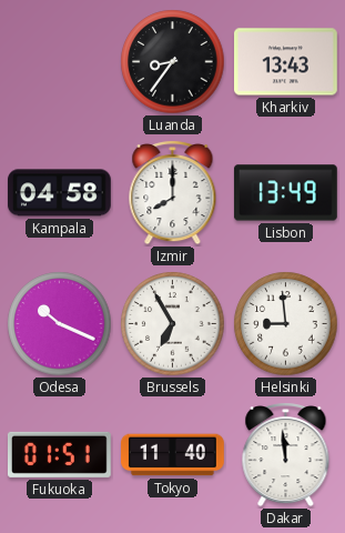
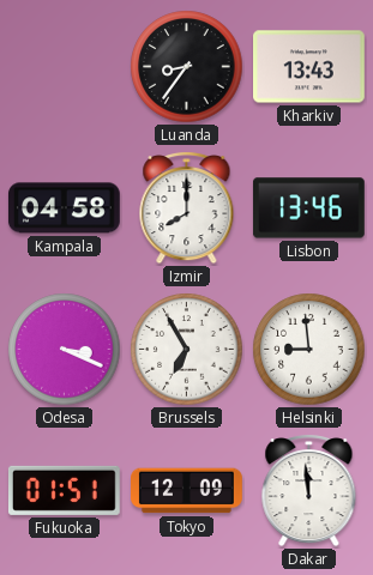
Lisbon: 13:49 -> 13:46 (308, 208)
Odesa: 10:19 -> 3:19 (65, 350)
Tokyo: 11:40 -> 12:09 (187, 491)
